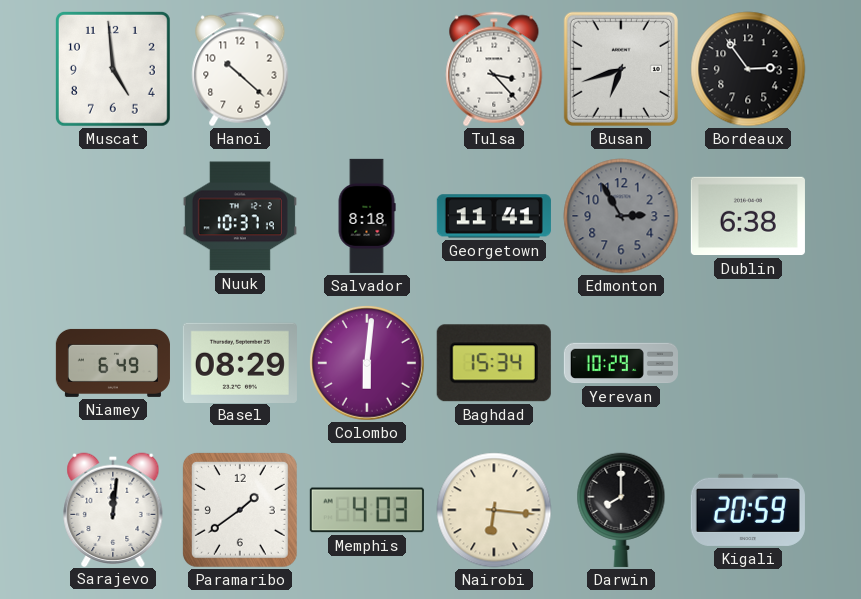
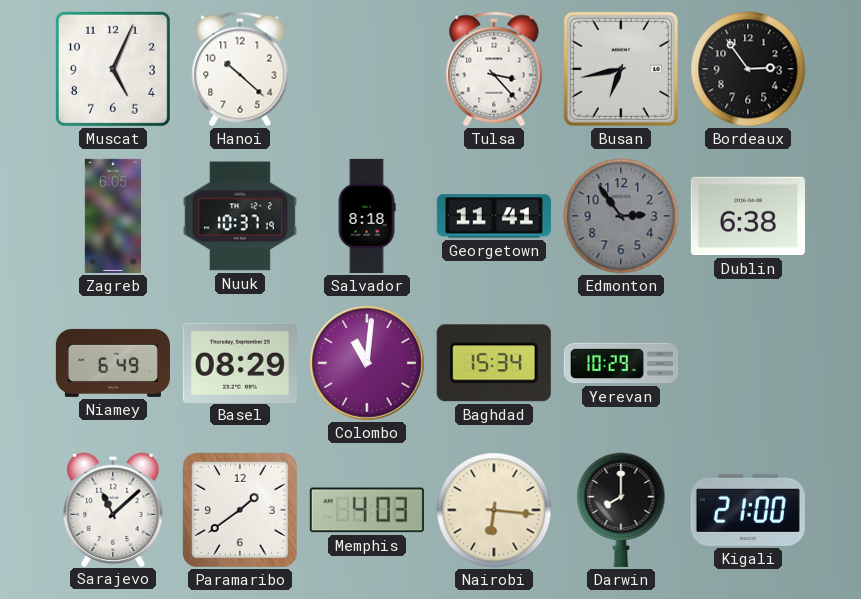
Muscat: 4:59 -> 5:04 (113, 69)
Busan: 6:42 -> 6:43 (621, 69)
Zagreb: none -> 6:05 (113, 216)
Edmonton: 2:55 -> 2:54 (621, 216)
Colombo: 6:01 -> 11:01 (367, 363)
Sarajevo: 12:01 -> 11:08 (113, 509)
Kigali: 20:59 -> 21:00 (748, 510)
